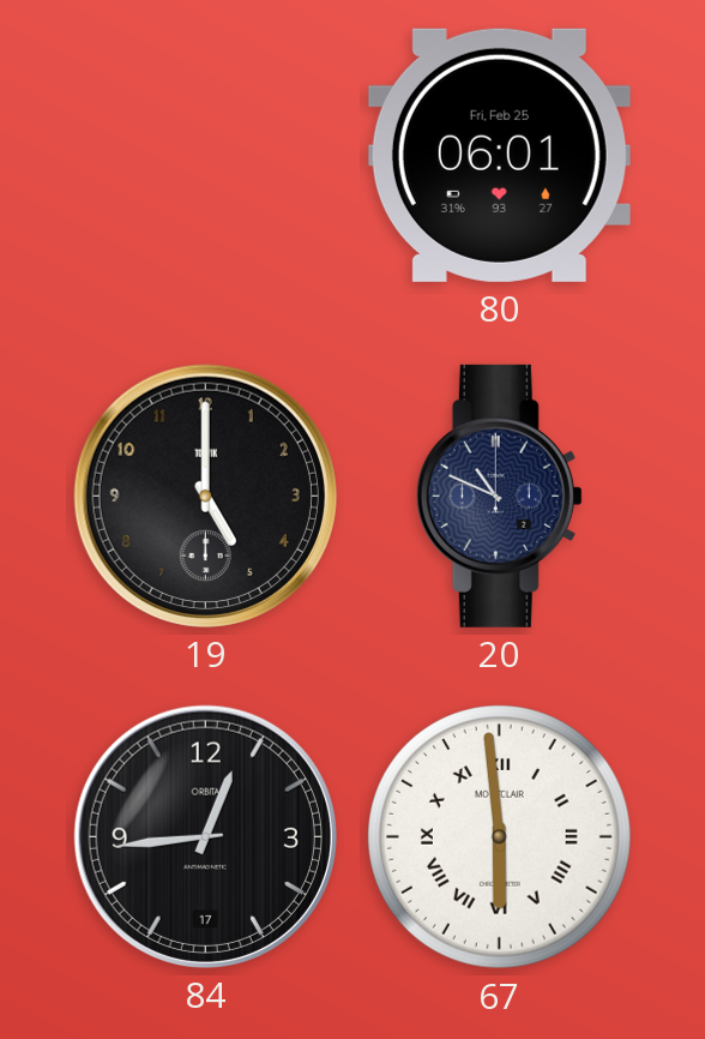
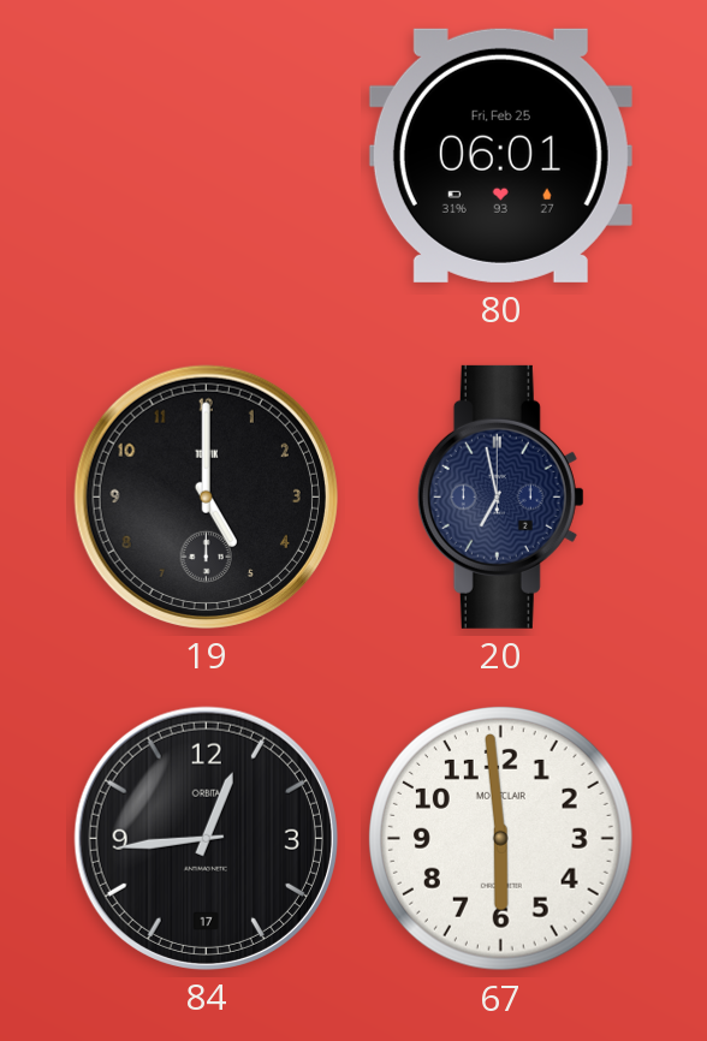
20: 10:49 -> 6:58 (500, 496)
67 numerals: Roman -> Arabic (501, 839)
